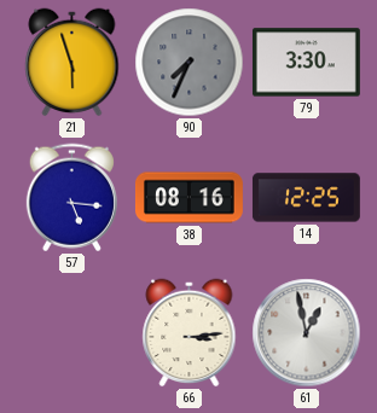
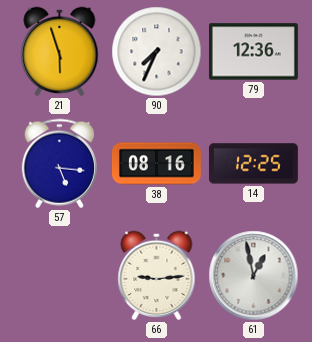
90 dial: grey -> white (157, 52)
79: 3:30 -> 12:36 (253, 52)
66: 3:14 -> 9:14 (157, 276)
